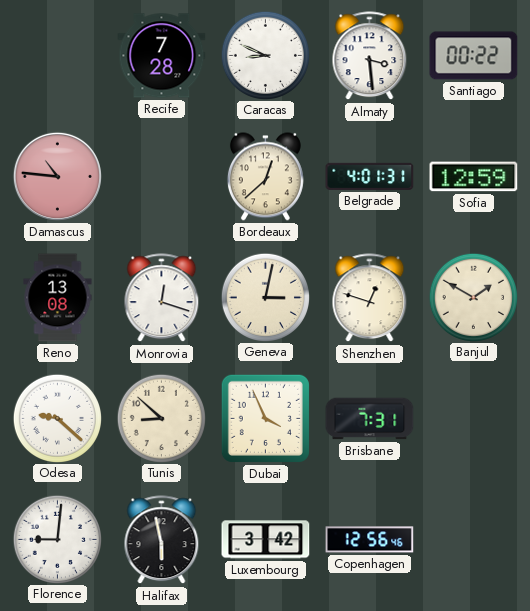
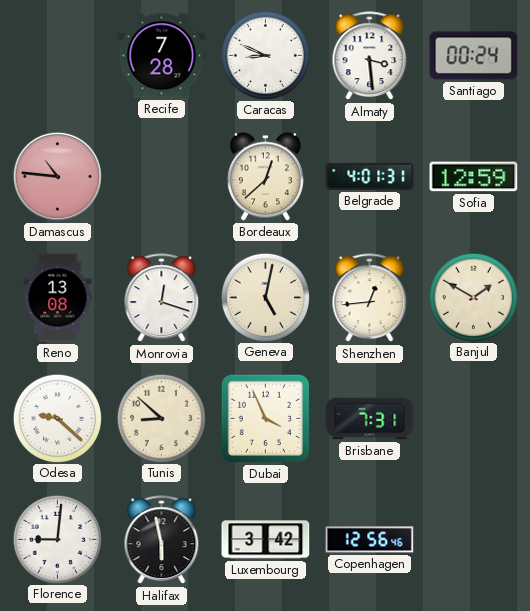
Santiago: 00:22 -> 00:24 (474, 56)
Geneva: 3:02 -> 5:02 (265, 297)
Shenzhen: 12:48 -> 12:44 (370, 298)
